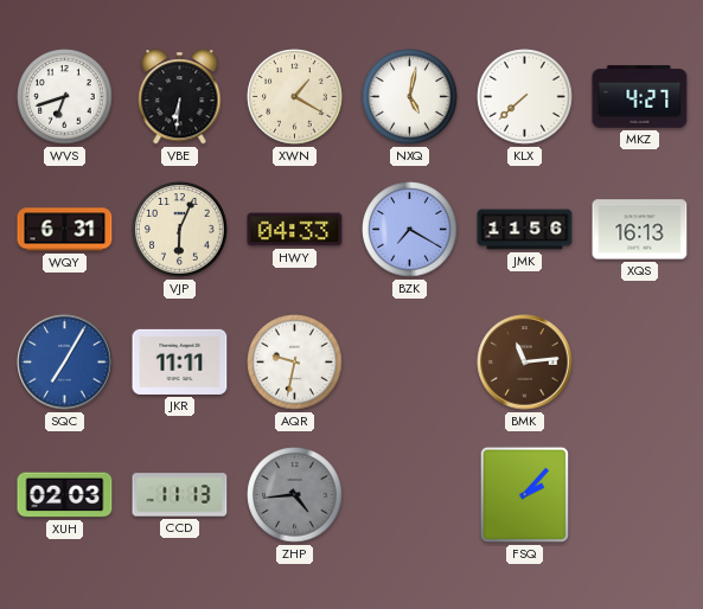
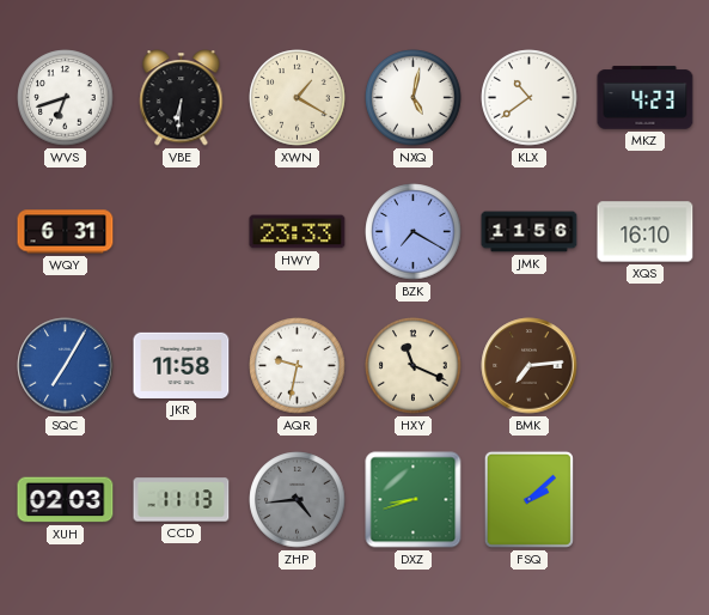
KLX: 7:38 -> 10:39 (530, 98)
MKZ: 4:27 -> 4:23 (646, 98)
VJP: 6:04 -> none (180, 230)
HWY: 04:33 -> 23:33 (298, 232)
XQS: 16:13 -> 16:10 (646, 232)
JKR: 11:11 -> 11:58 (182, 365)
HXY: none -> 11:19 (414, 366)
BMK: 11:14 -> 7:14 (530, 366)
DXZ: none -> 8:42 (414, 500)
FSQ: 2:07 -> 2:08 (528, 499)
